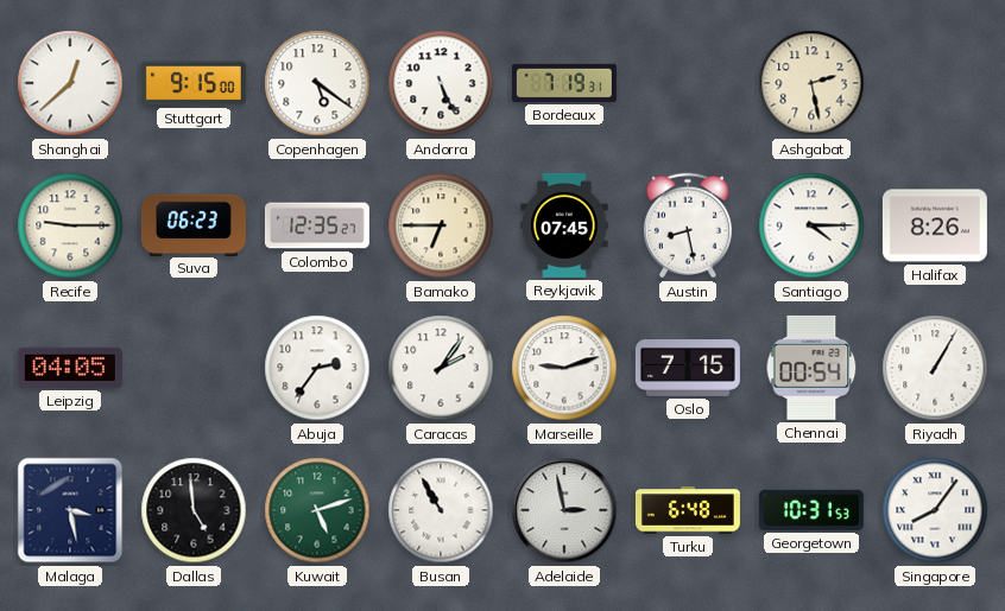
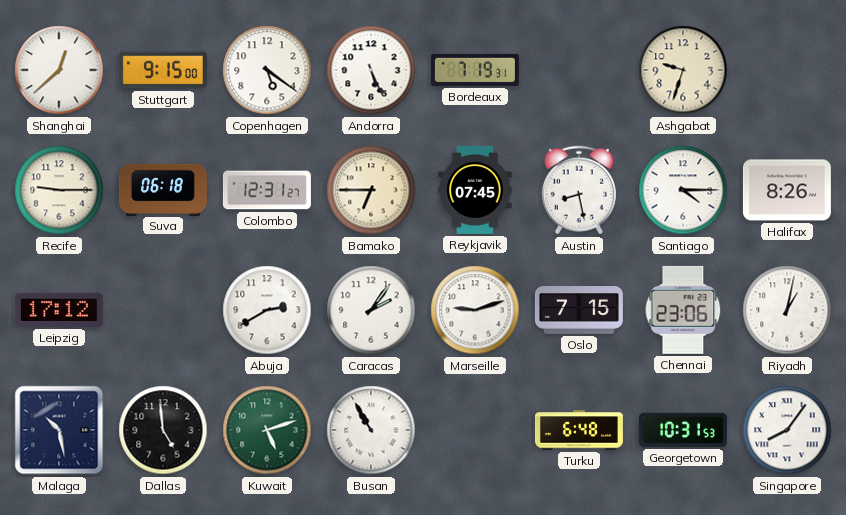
Ashgabat: 2:28 -> 9:33 (683, 70)
Suva: 06:23 -> 06:18 (163, 189)
Colombo: 12:35 -> 12:31 (267, 190)
Leipzig: 04:05 -> 17:12 (59, 310)
Abuja: 2:36 -> 2:40 (267, 310)
Chennai: 00:54 -> 23:06 (683, 310)
Riyadh: 1:05 -> 1:02 (787, 310)
Malaga: 3:28 -> 10:28 (59, 430)
Adelaide: 2:58 -> none (564, 510)
